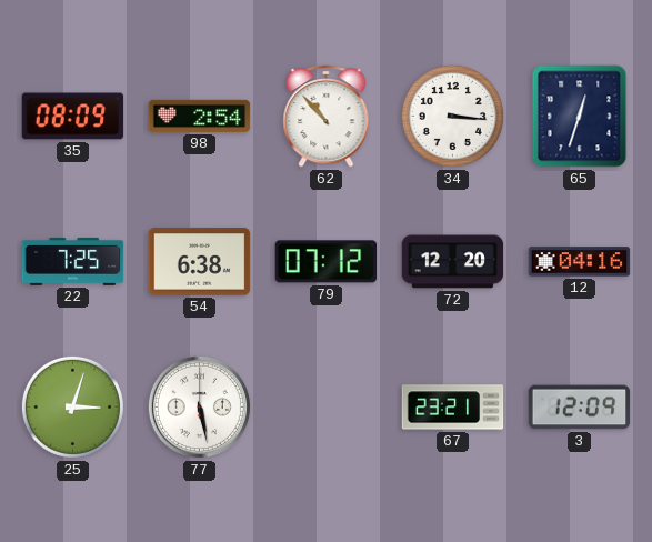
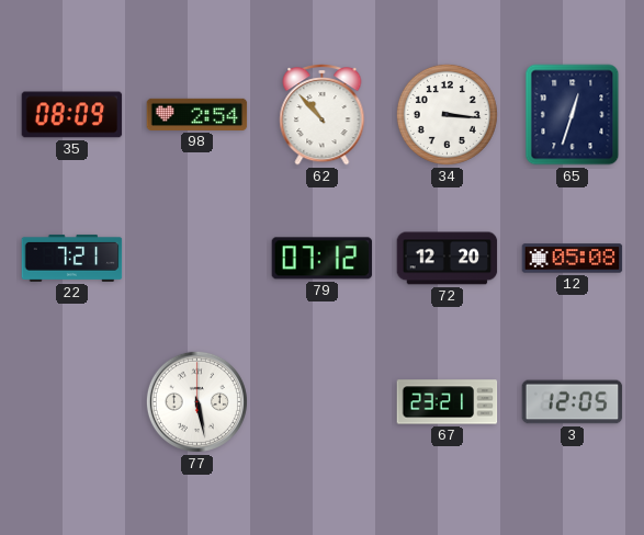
22: 7:25 -> 7:21 (72, 258)
54: 6:38 -> none (200, 262)
12: 04:16 -> 05:08 (573, 259)
25: 3:03 -> none (72, 406)
3: 12:09 -> 12:05 (573, 402)
